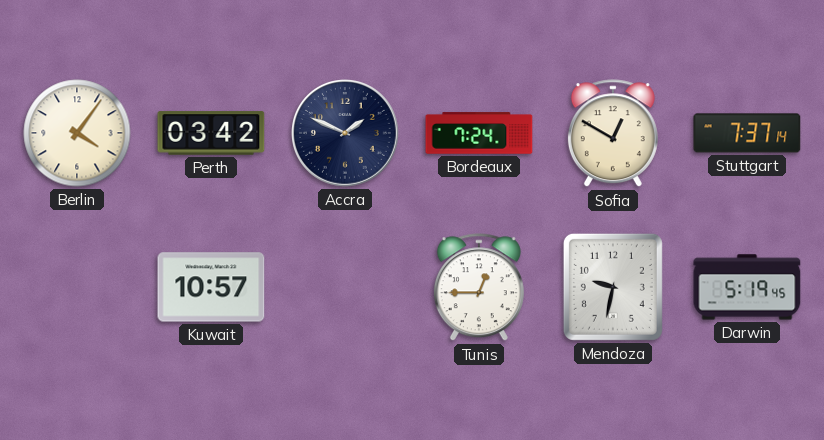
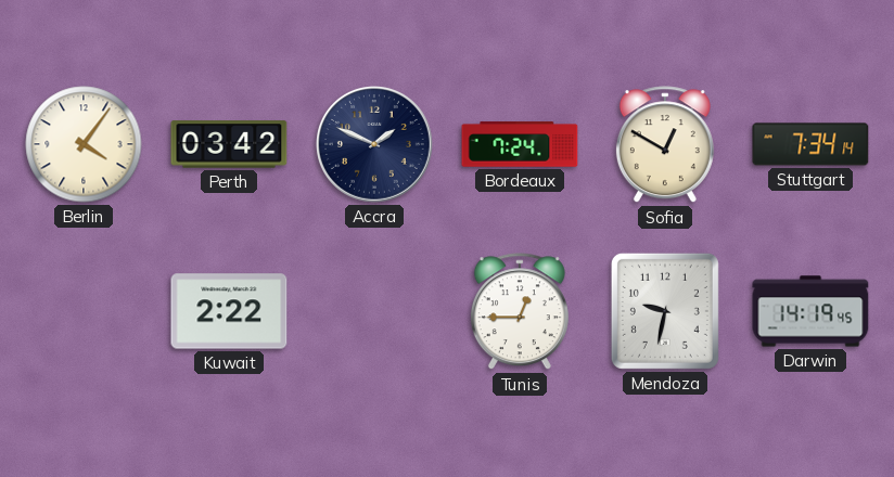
Stuttgart: 7:37 -> 7:34 (810, 144)
Kuwait: 10:57 -> 2:22 (229, 311)
Darwin: 5:19 -> 14:19 (810, 311)
